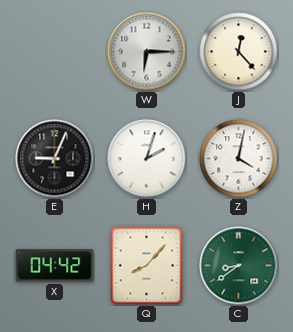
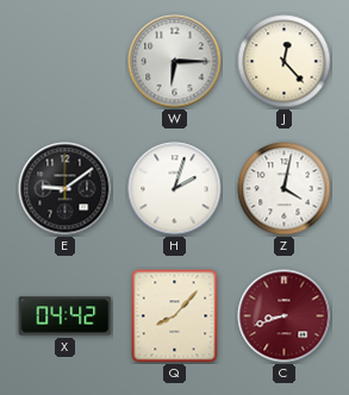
E: 9:04 -> 9:09 (66, 189)
C: 8:39 -> 8:42 (285, 316)
C dial: green -> burgundy (285, 316)
